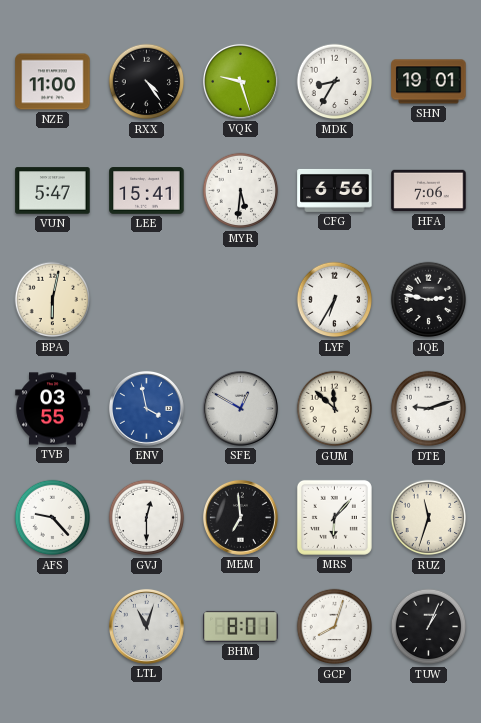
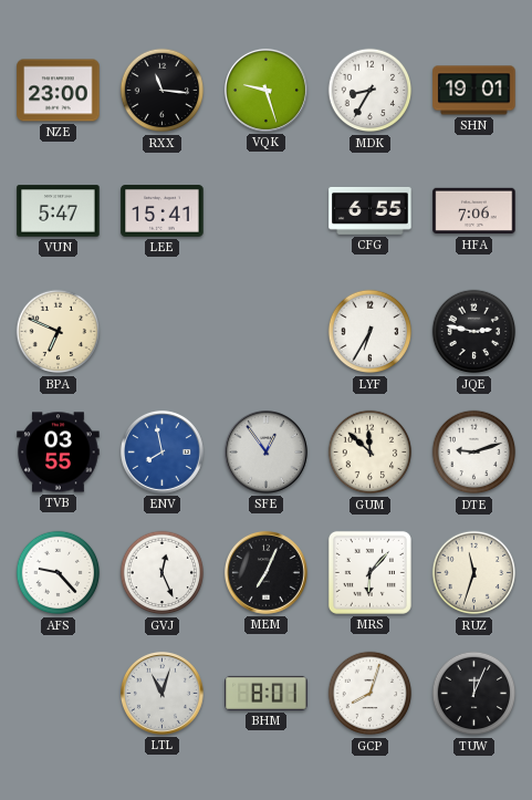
NZE: 11:00 -> 23:00 (59, 91)
RXX: 4:24 -> 11:16 (163, 91)
MYR: 5:31 -> none (241, 191)
CFG: 6:56 -> 6:55 (371, 210)
BPA: 6:02 -> 6:49 (59, 332)
ENV: 3:58 -> 7:58 (161, 451)
SFE: 12:50 -> 12:54 (265, 451)
GVJ: 12:30 -> 12:26 (163, 573)
MEM: 6:59 -> 7:04 (265, 572)
TUW: 1:04 -> 12:04 (474, 694)
